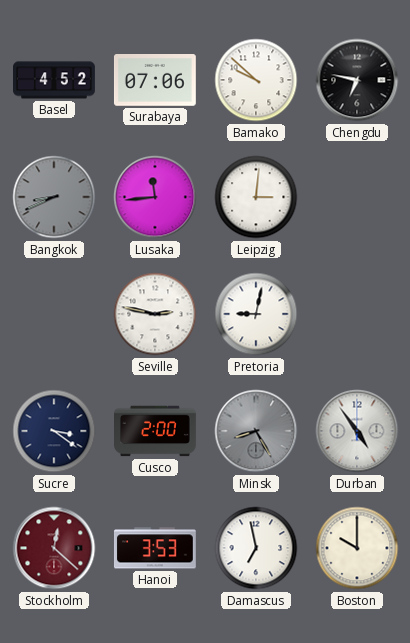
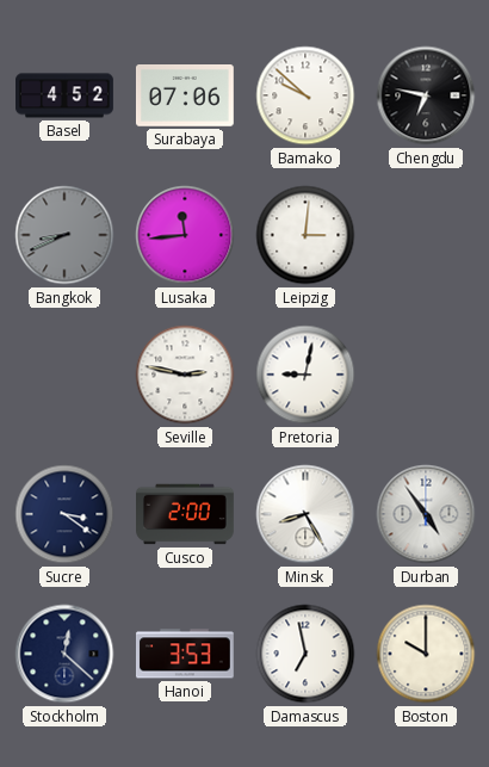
Minsk dial: grey -> white (305, 514)
Stockholm dial: burgundy -> navy (64, 654)
